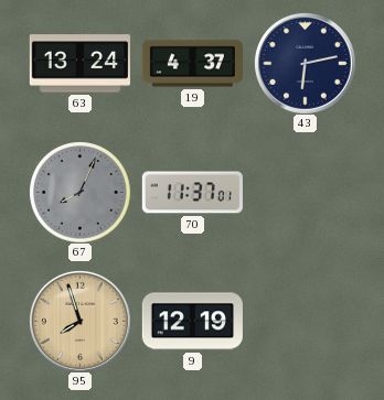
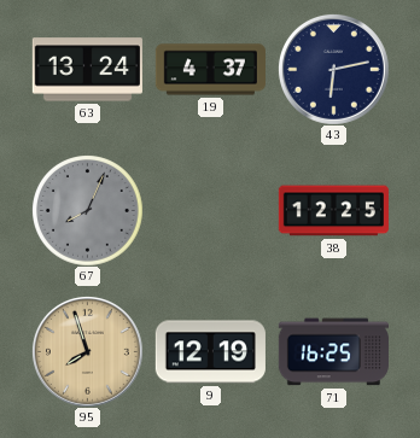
70: 11:37 -> none (192, 193)
38: none -> 12:25 (333, 211)
71: none -> 16:25 (333, 352)
